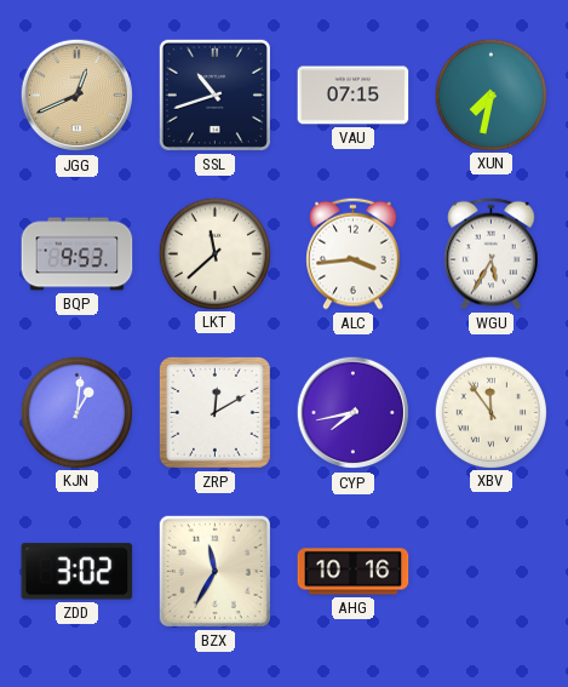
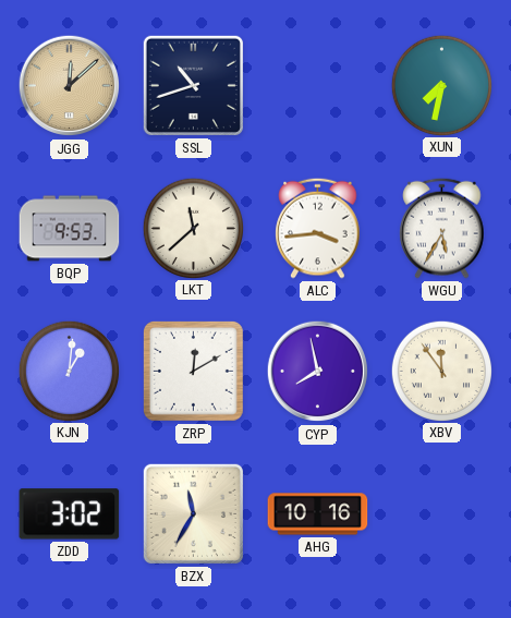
JGG: 12:41 -> 12:08 (70, 86)
VAU: 07:15 -> none (354, 96)
CYP: 7:43 -> 7:58 (318, 372)
